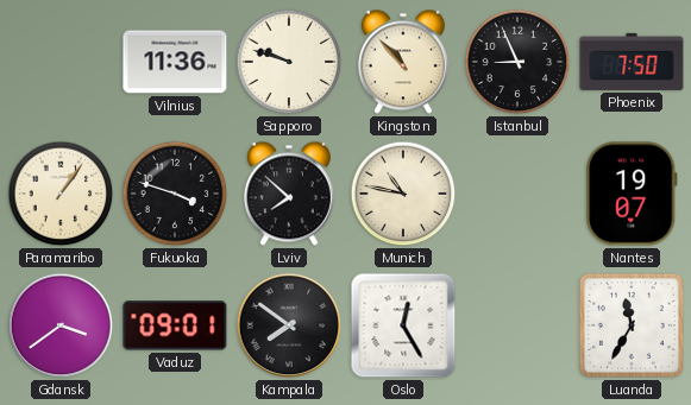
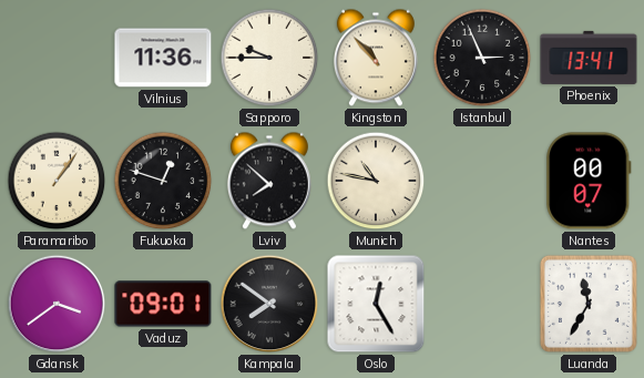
Sapporo: 9:48 -> 9:45 (269, 58)
Istanbul: 8:56 -> 2:56 (482, 58)
Phoenix: 7:50 -> 13:41 (589, 58)
Fukuoka: 3:48 -> 12:48 (163, 181)
Nantes: 19:07 -> 00:07 (589, 181)
